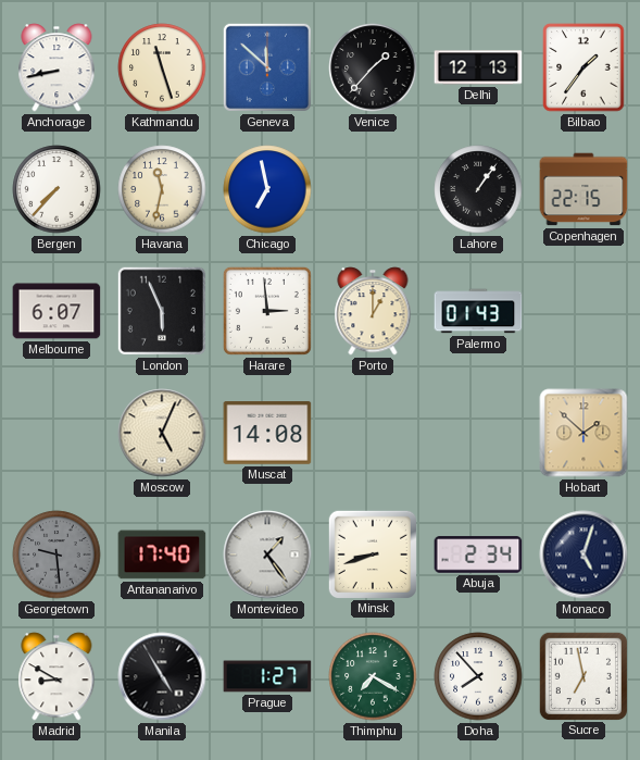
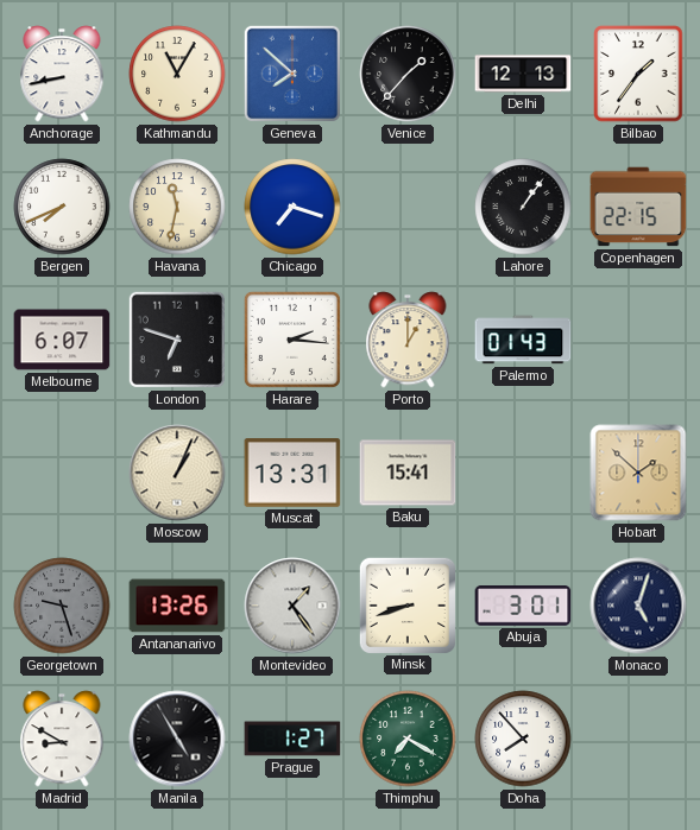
Kathmandu: 11:27 -> 11:05 (177, 74)
Geneva: 11:52 -> 7:52 (292, 74)
Bergen: 7:37 -> 7:41 (62, 207)
Chicago: 6:58 -> 7:18 (292, 207)
London: 5:56 -> 6:48 (177, 340)
Harare: 2:59 -> 2:16 (292, 340)
Moscow: 5:04 -> 1:04 (177, 473)
Muscat: 14:08 -> 13:31 (292, 473)
Baku: none -> 15:41 (408, 473)
Georgetown: 9:29 -> 9:27 (62, 606)
Antananarivo: 17:40 -> 13:26 (177, 606)
Abuja: 2:34 -> 3:01 (523, 606)
Sucre: 6:58 -> none (582, 675)
